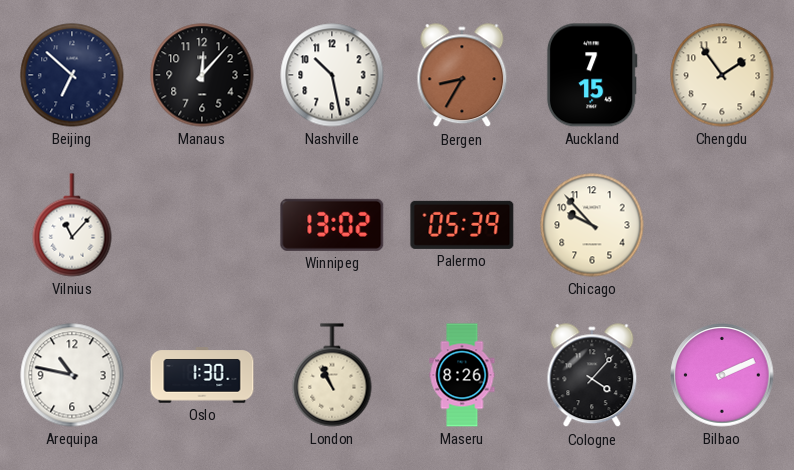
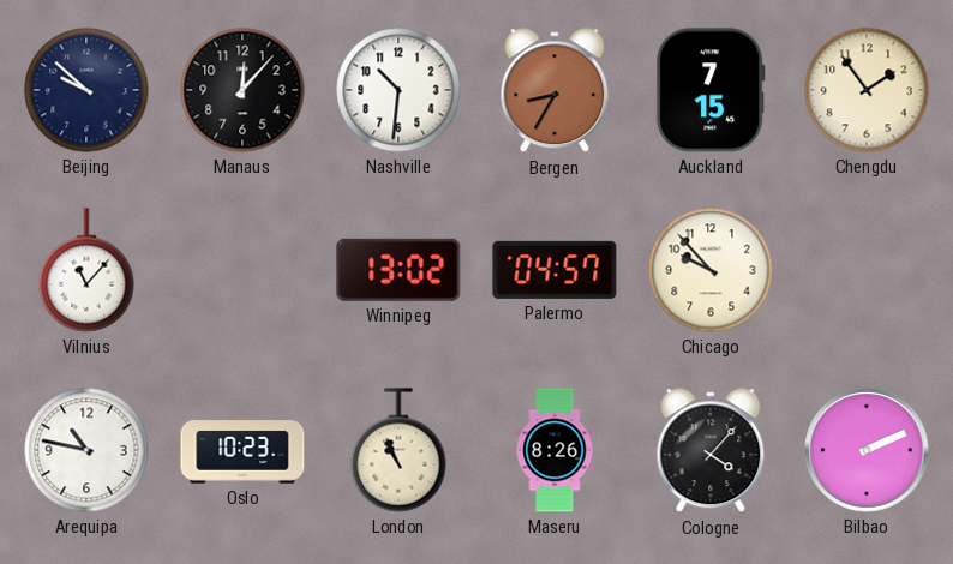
Beijing: 6:52 -> 9:52 (86, 90)
Nashville: 10:28 -> 10:31 (398, 90)
Palermo: 05:39 -> 04:57 (555, 270)
Oslo: 1:30 -> 10:23 (242, 450)
